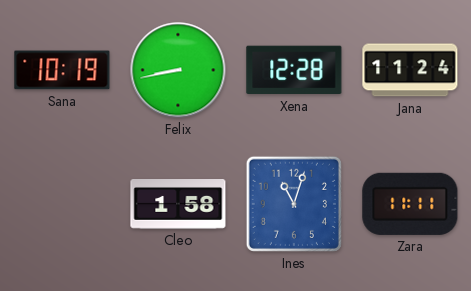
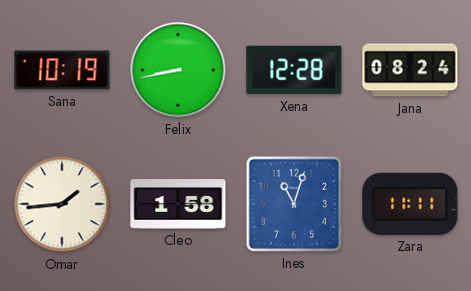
Jana: 11:24 -> 08:24 (410, 70)
Omar: none -> 1:44 (62, 204)
